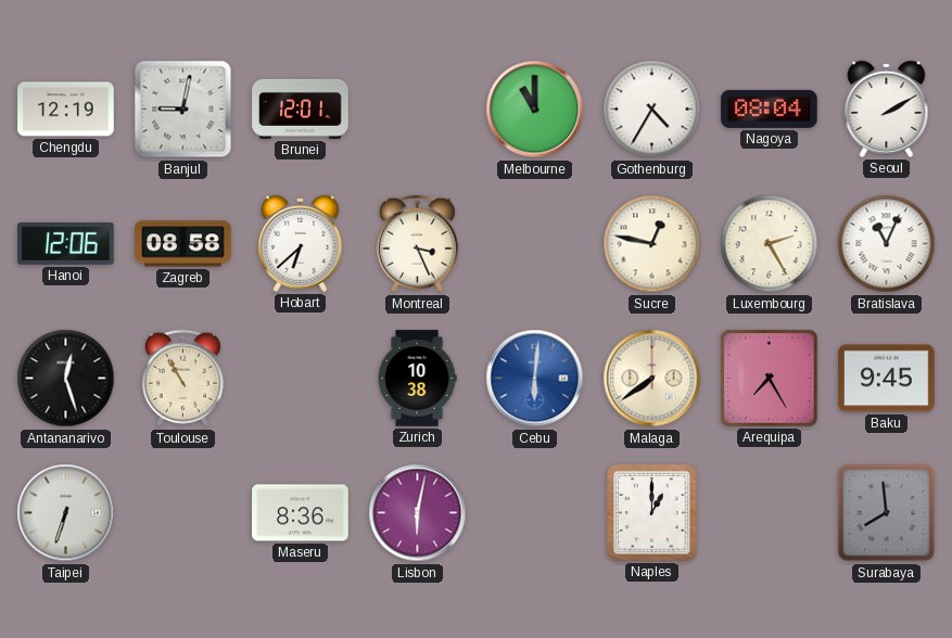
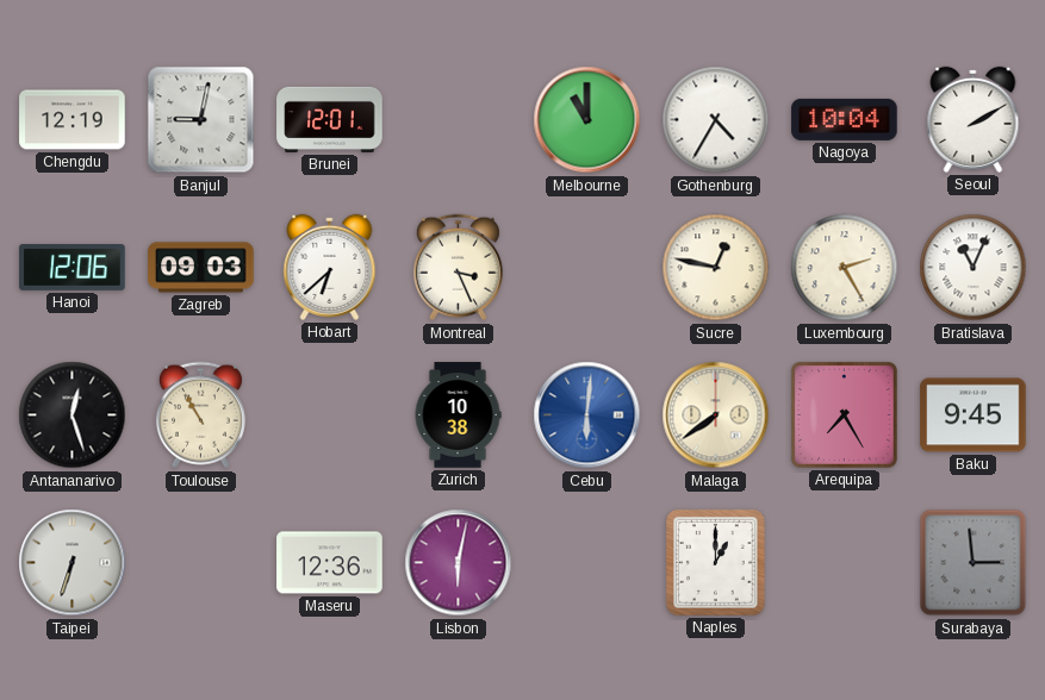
Nagoya: 08:04 -> 10:04 (845, 119)
Zagreb: 08:58 -> 09:03 (201, 268)
Maseru: 8:36 -> 12:36 (330, 563)
Surabaya: 7:59 -> 2:59 (974, 563)
